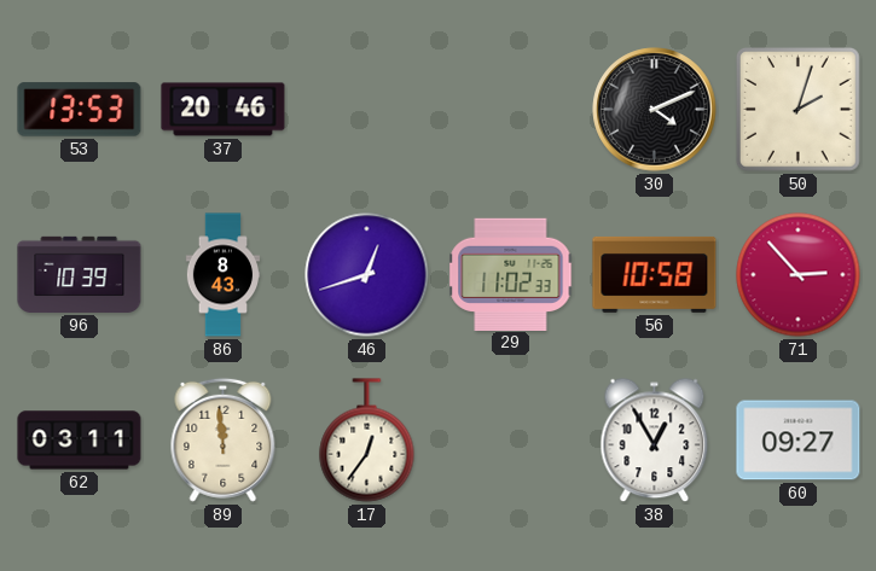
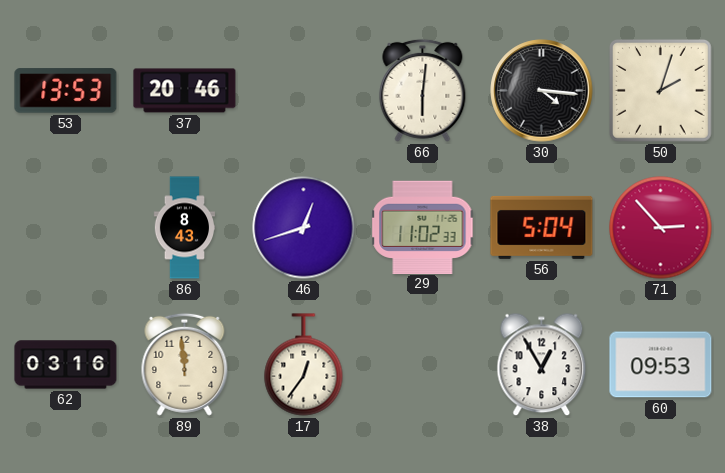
66: none -> 6:01 (423, 90)
30: 4:11 -> 4:16 (542, 91)
96: 10:39 -> none (80, 274)
56: 10:58 -> 5:04 (542, 227)
62: 03:11 -> 03:16 (66, 365)
60: 09:27 -> 09:53 (661, 365)
